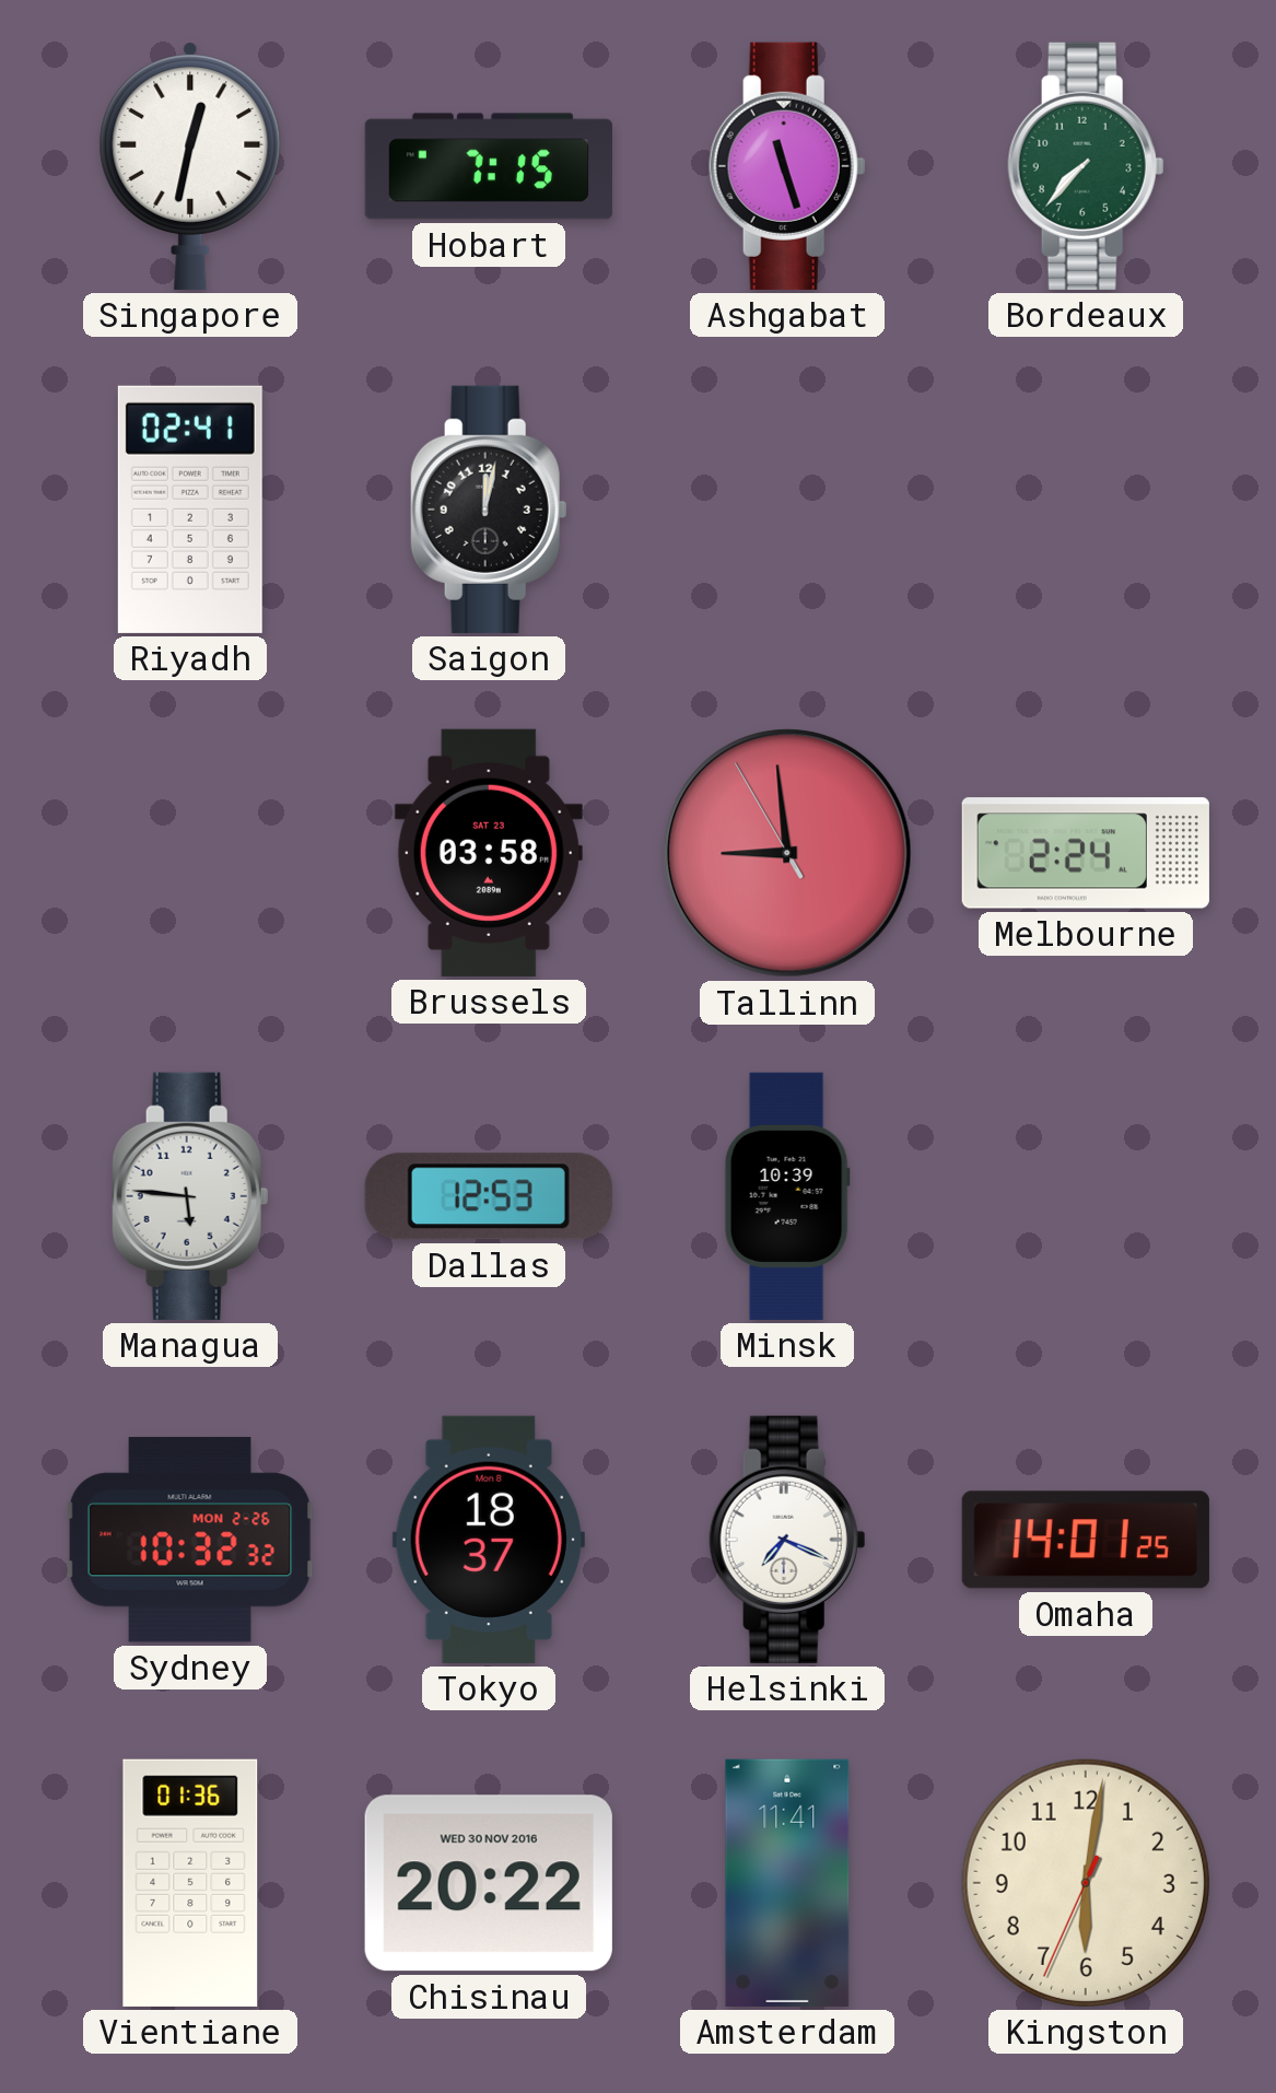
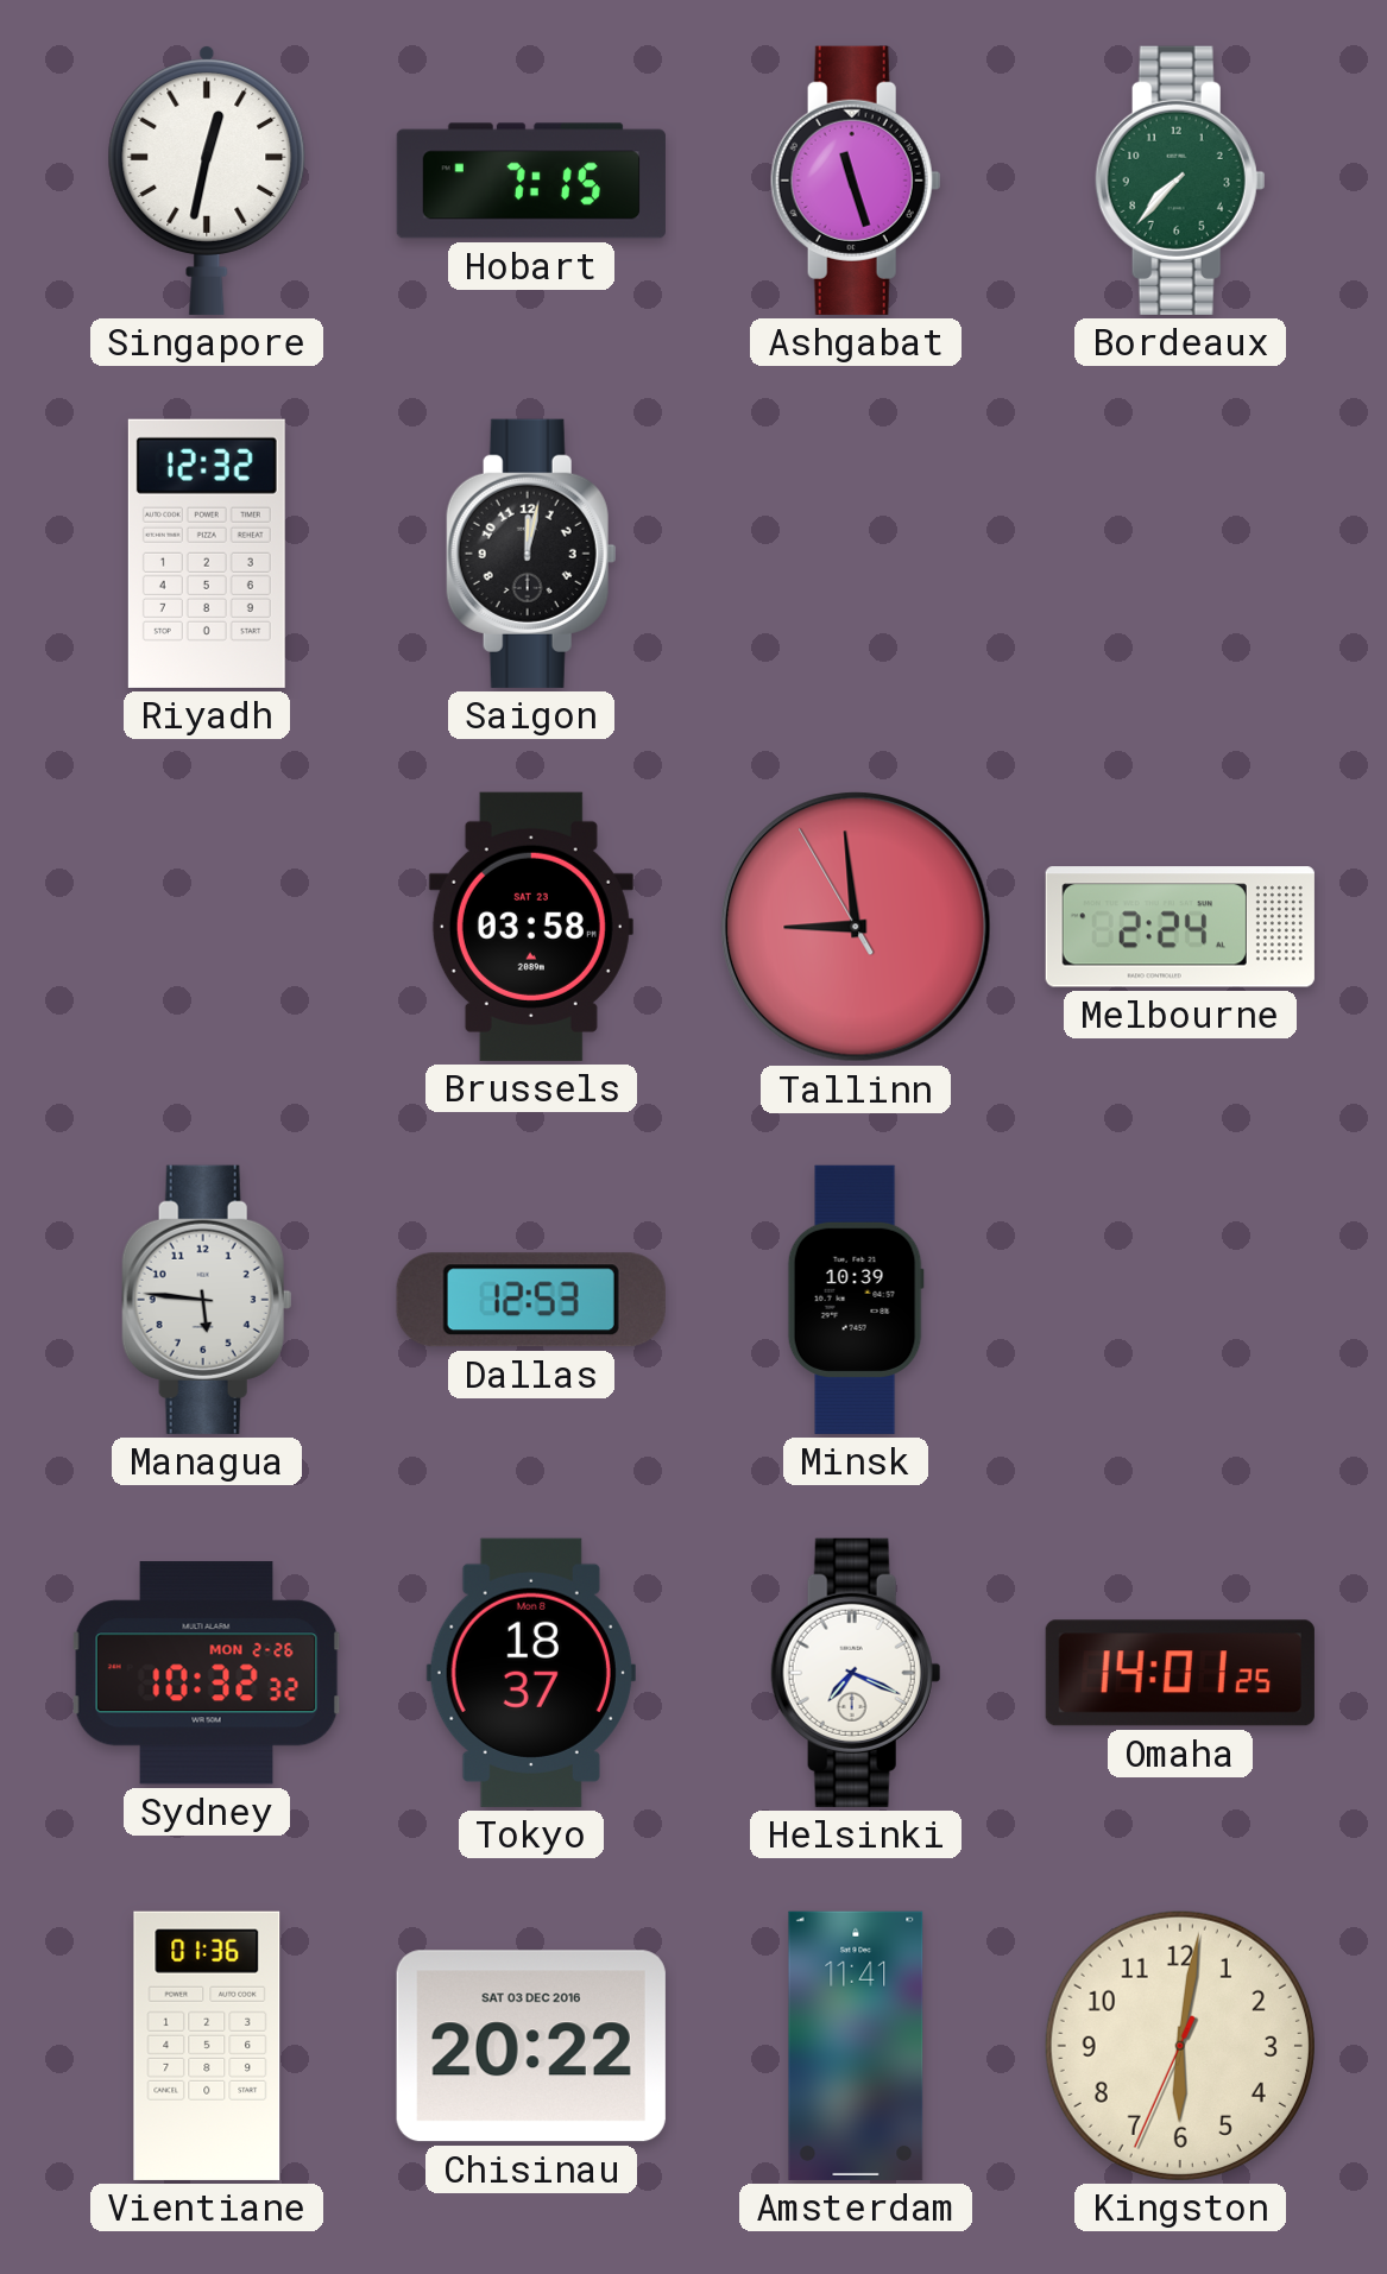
Riyadh: 02:41 -> 12:32 (207, 554)
Chisinau date: WED 30 NOV 2016 -> SAT 03 DEC 2016 (531, 2046)
